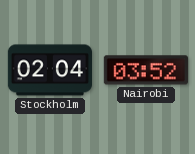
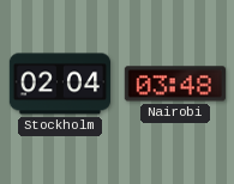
Nairobi: 03:52 -> 03:48 (175, 84)
